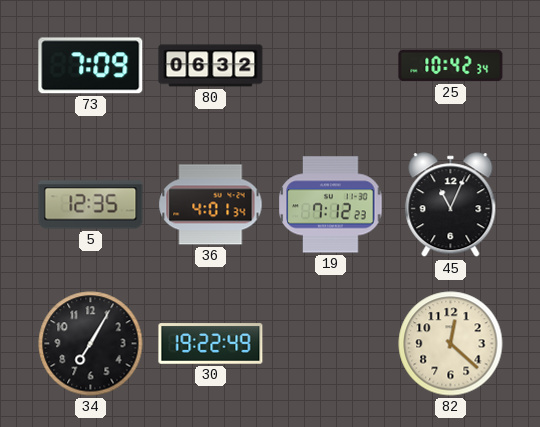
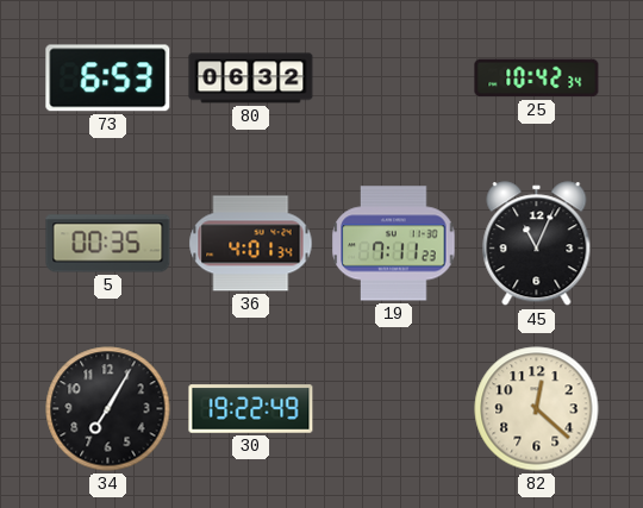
73: 7:09 -> 6:53 (108, 79)
5: 12:35 -> 00:35 (108, 244)
19: 7:12 -> 7:11 (394, 244)
